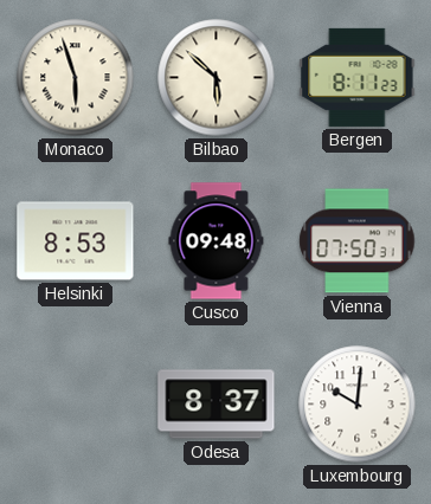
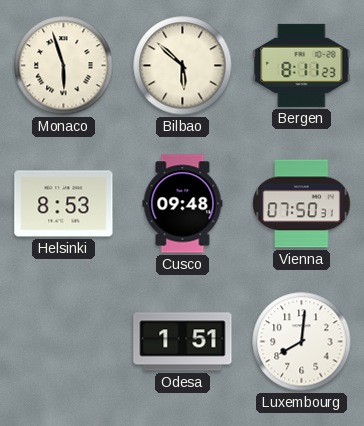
Odesa: 8:37 -> 1:51 (183, 342)
Luxembourg: 10:01 -> 8:01 (302, 342)
